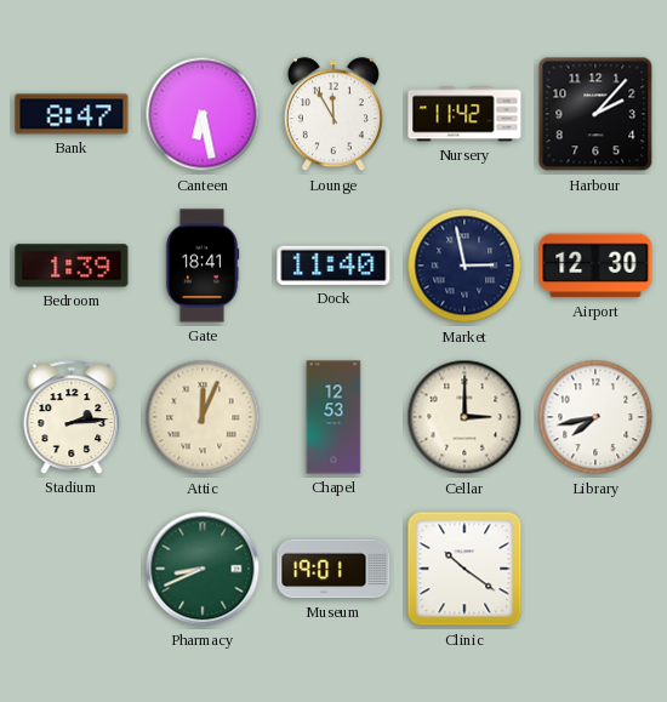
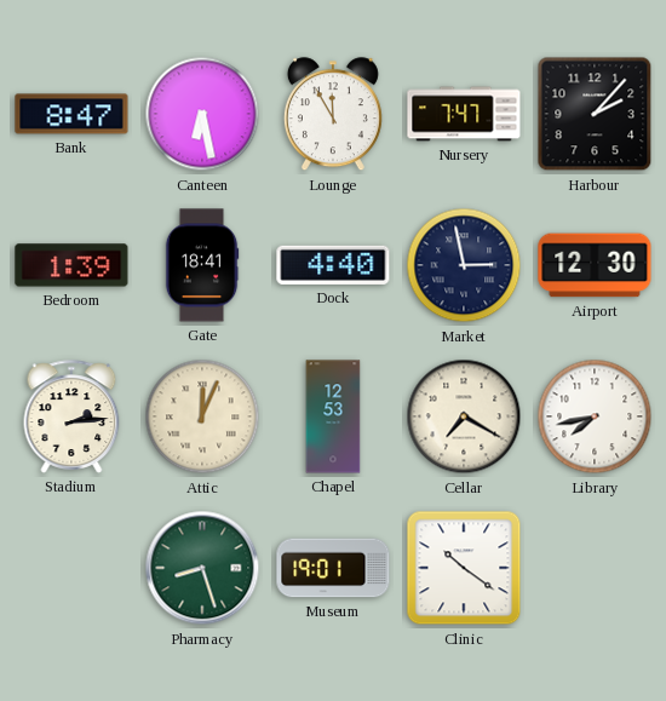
Nursery: 11:42 -> 7:47 (464, 114)
Dock: 11:40 -> 4:40 (333, 265)
Cellar: 3:00 -> 7:20 (464, 416)
Pharmacy: 8:41 -> 8:27 (202, 568)
